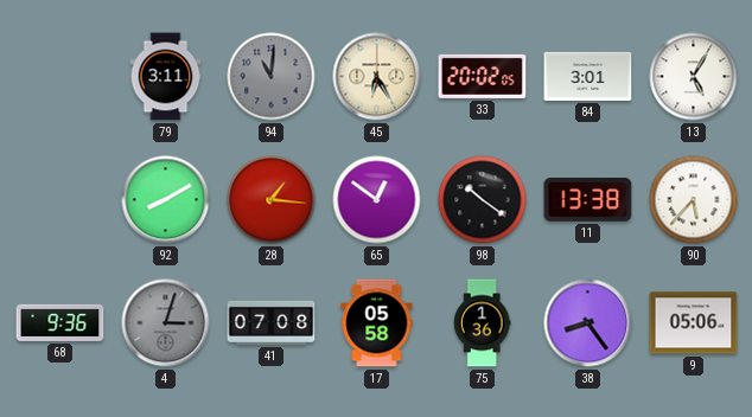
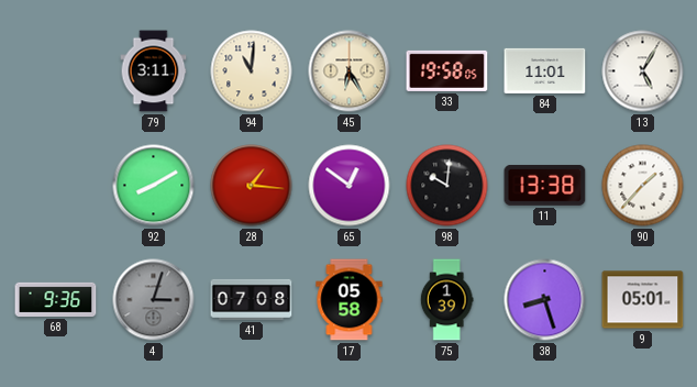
94 dial: grey -> cream (252, 71)
33: 20:02 -> 19:58 (447, 70)
84: 3:01 -> 11:01 (545, 70)
98: 10:21 -> 10:01 (447, 186)
90: 5:37 -> 1:37 (643, 186)
75: 1:36 -> 1:39 (446, 300)
38: 8:24 -> 8:27 (545, 300)
9: 05:06 -> 05:01 (643, 300)
